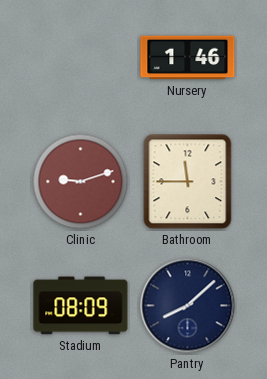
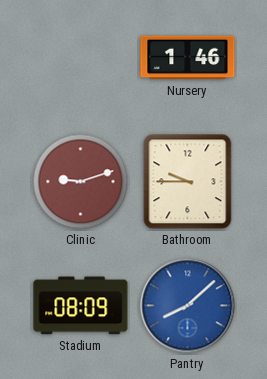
Bathroom: 11:45 -> 9:45 (188, 182)
Pantry dial: navy -> blue (188, 306)
